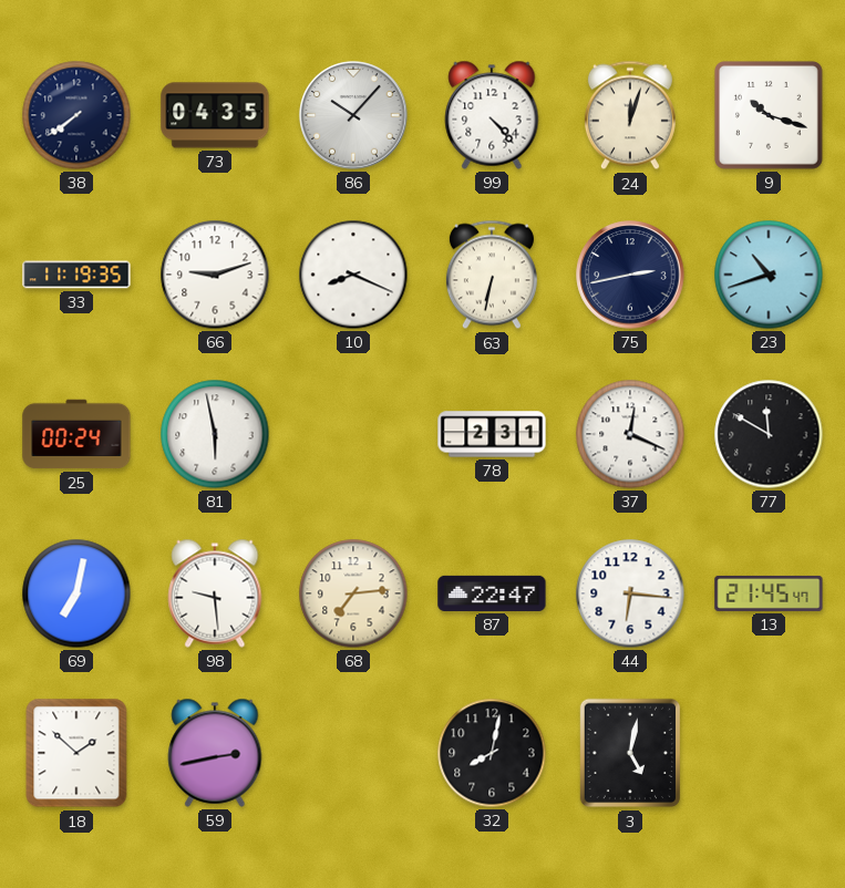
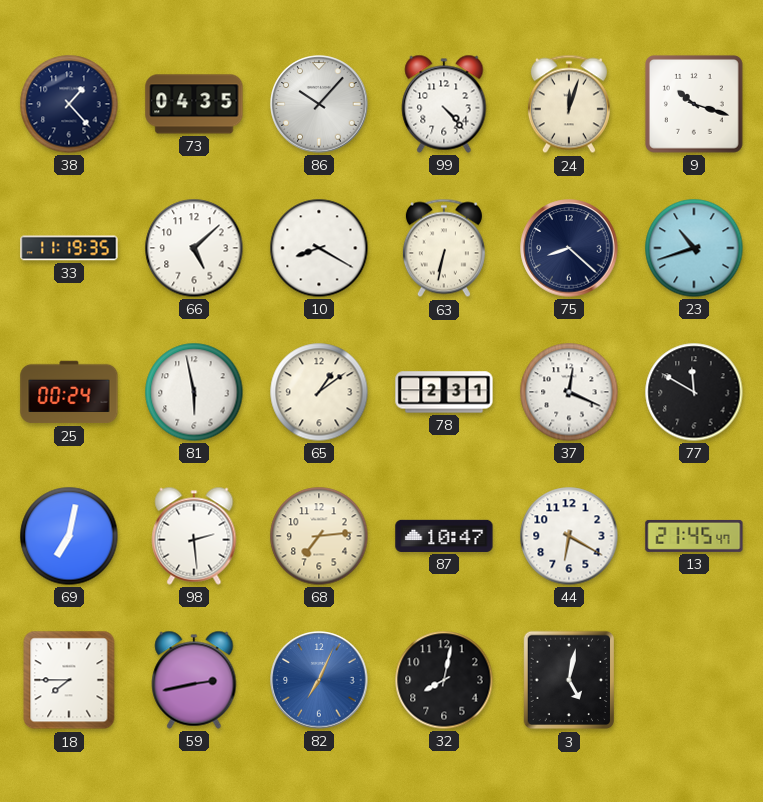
38: 7:39 -> 1:23 (69, 104)
66: 9:12 -> 5:08 (194, 248)
10: 8:19 -> 8:20 (319, 248)
75: 2:43 -> 8:22 (569, 248)
65: none -> 1:09 (319, 392)
98: 9:29 -> 2:29 (194, 536)
87: 22:47 -> 10:47 (444, 536)
44: 6:16 -> 6:20 (569, 536)
18: 1:52 -> 7:45 (69, 680)
82: none -> 7:04 (319, 680)
